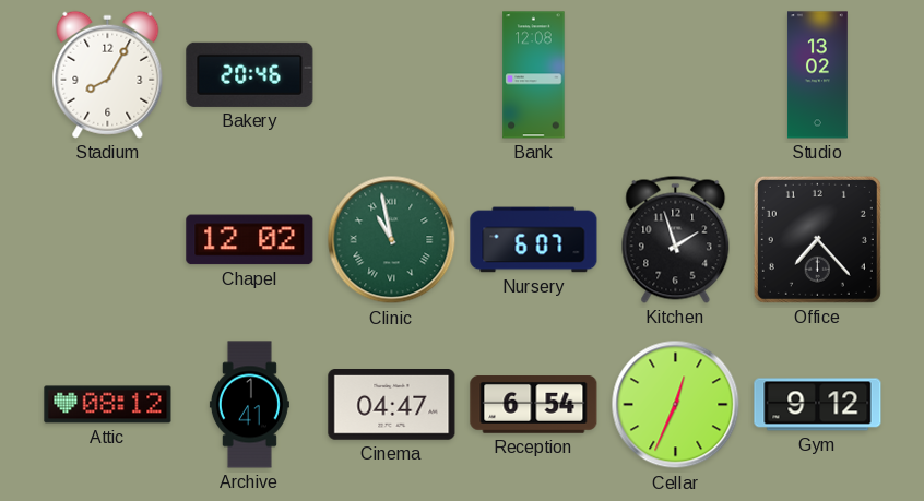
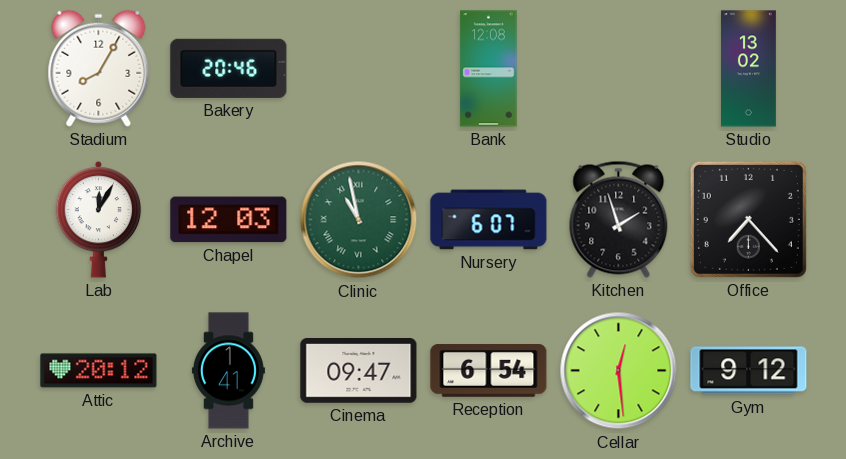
Lab: none -> 12:05 (99, 219)
Chapel: 12:02 -> 12:03 (229, 220)
Attic: 08:12 -> 20:12 (99, 371)
Cinema: 04:47 -> 09:47 (359, 371)
Cellar: 12:34 -> 12:29 (619, 371)
